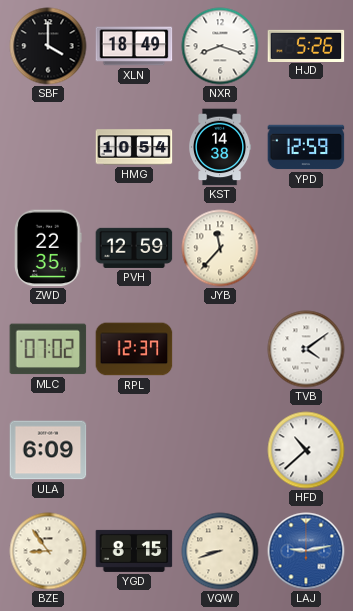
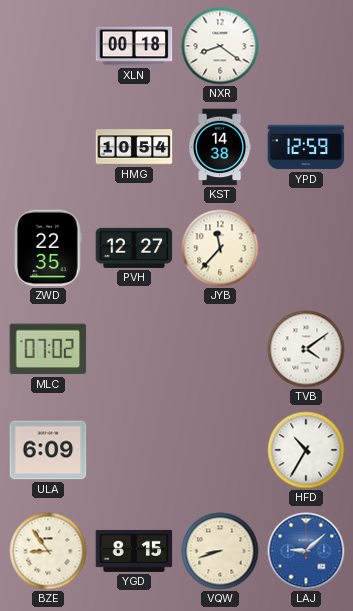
SBF: 4:00 -> none (48, 46)
XLN: 18:49 -> 00:18 (134, 46)
NXR: 8:18 -> 8:21 (220, 46)
HJD: 5:26 -> none (306, 45)
PVH: 12:59 -> 12:27 (134, 248)
RPL: 12:37 -> none (134, 349)
HFD: 10:38 -> 10:35 (306, 450)
LAJ: 9:13 -> 9:08 (306, 551)
